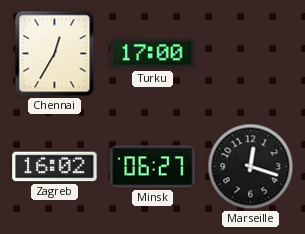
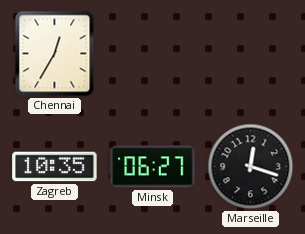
Turku: 17:00 -> none (153, 54)
Zagreb: 16:02 -> 10:35 (55, 167)
